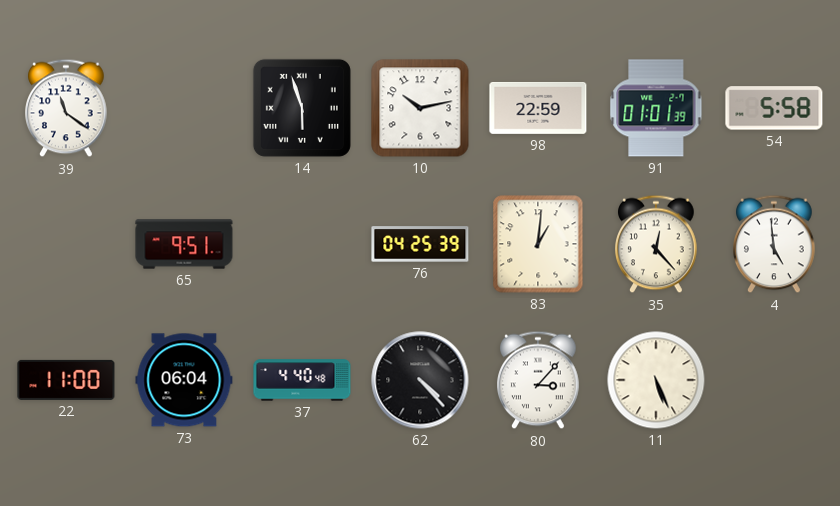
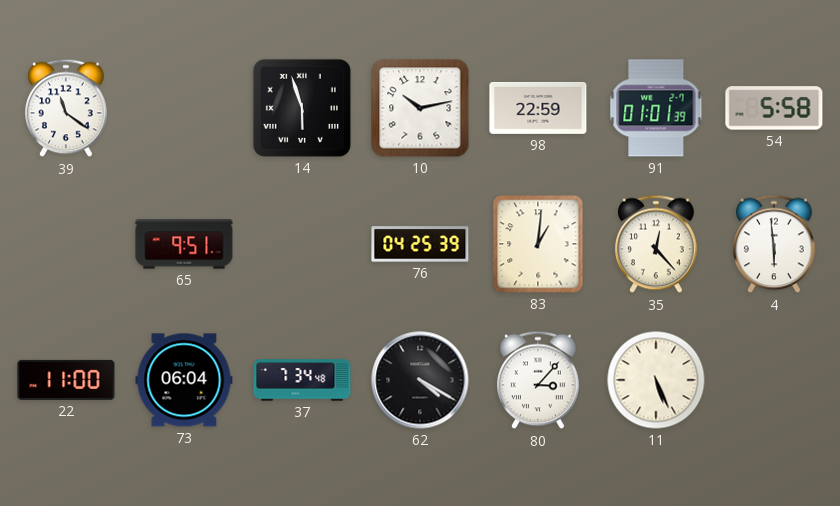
4: 4:59 -> 5:59 (775, 244)
37: 4:40 -> 7:34 (302, 380)
62: 4:23 -> 4:20 (420, 380)
